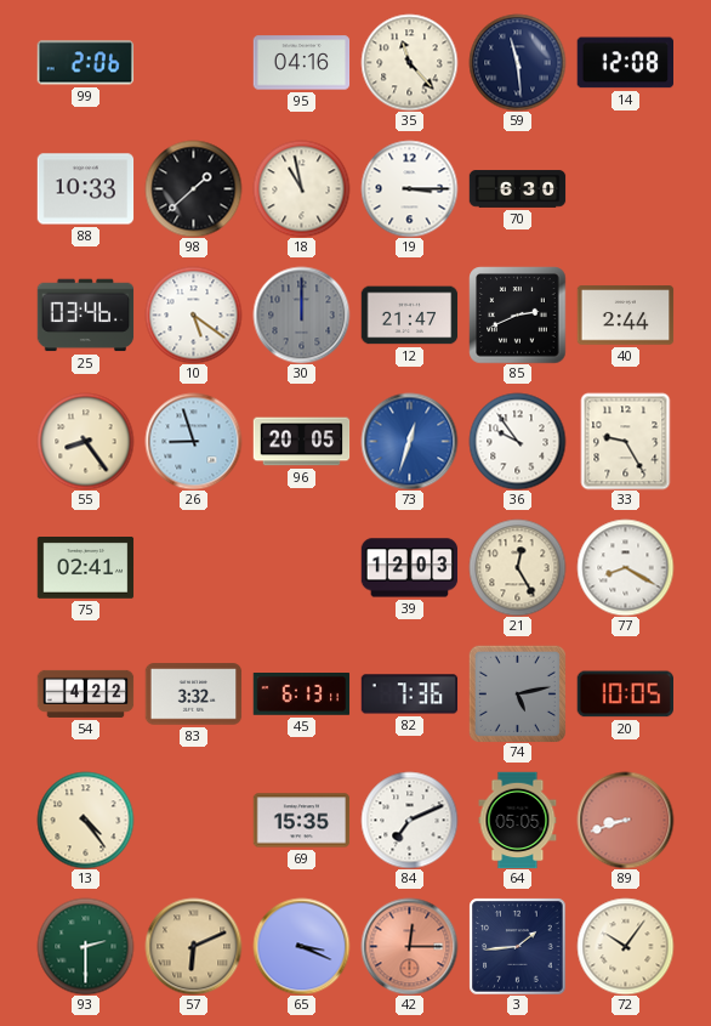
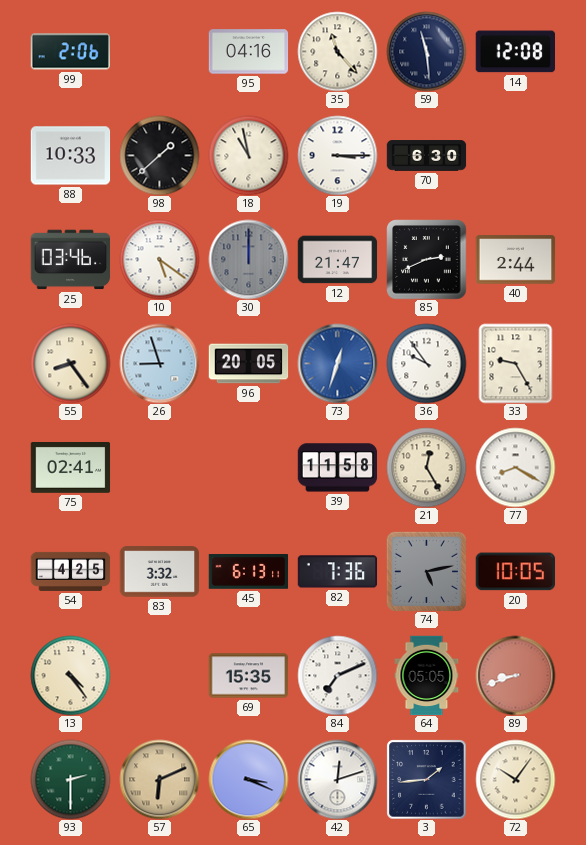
39: 12:03 -> 11:58 (337, 468)
54: 4:22 -> 4:25 (70, 571)
42: 12:15 -> 12:12 (337, 779)
42 dial: salmon -> white (337, 779)
